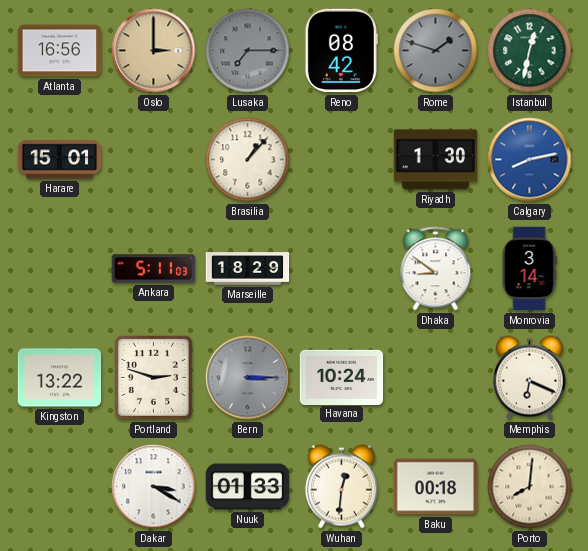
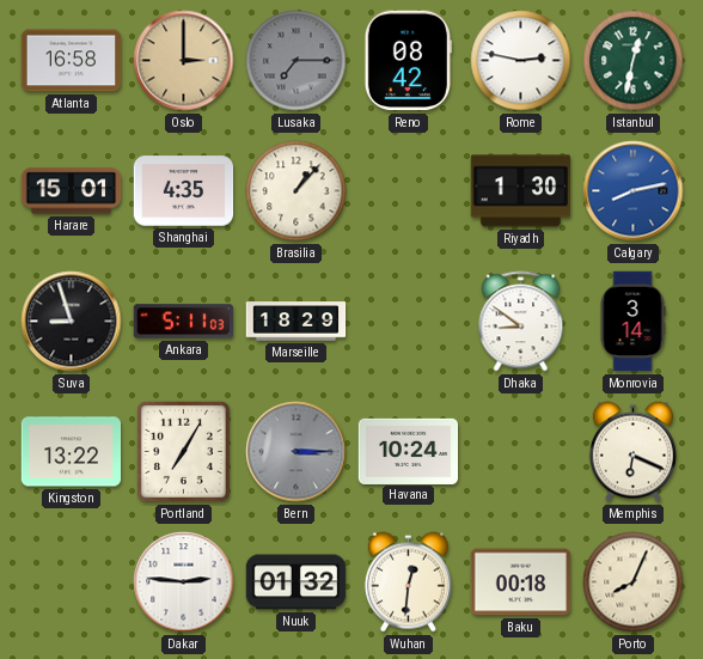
Atlanta: 16:56 -> 16:58 (72, 61)
Rome: 1:48 -> 2:47 (521, 61)
Rome dial: grey -> white (521, 61)
Shanghai: none -> 4:35 (184, 191)
Suva: none -> 8:57 (72, 322)
Portland: 2:48 -> 7:05 (183, 451)
Dakar: 3:20 -> 2:46 (184, 582)
Nuuk: 01:33 -> 01:32 (297, 582)
Porto: 8:01 -> 8:04 (634, 582)
